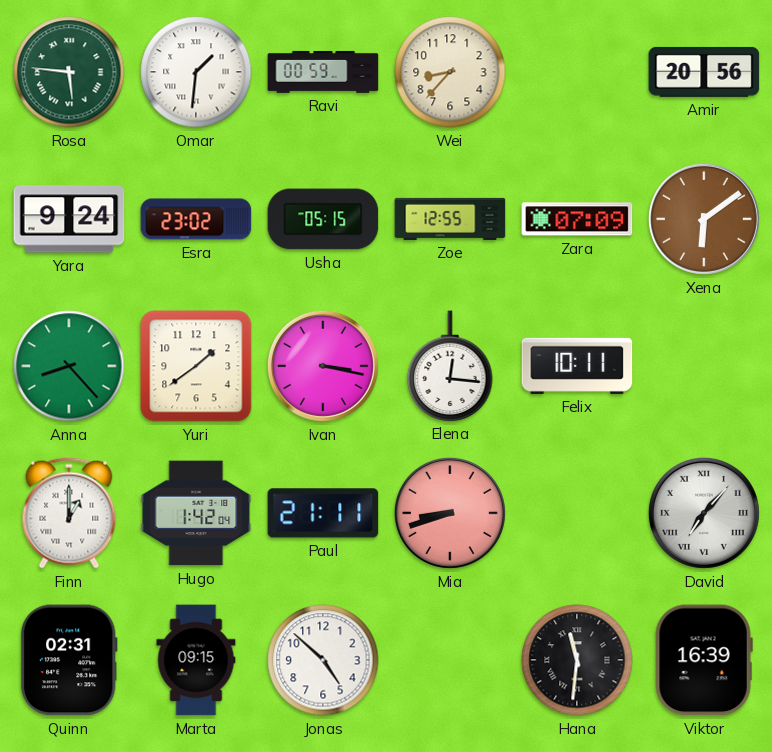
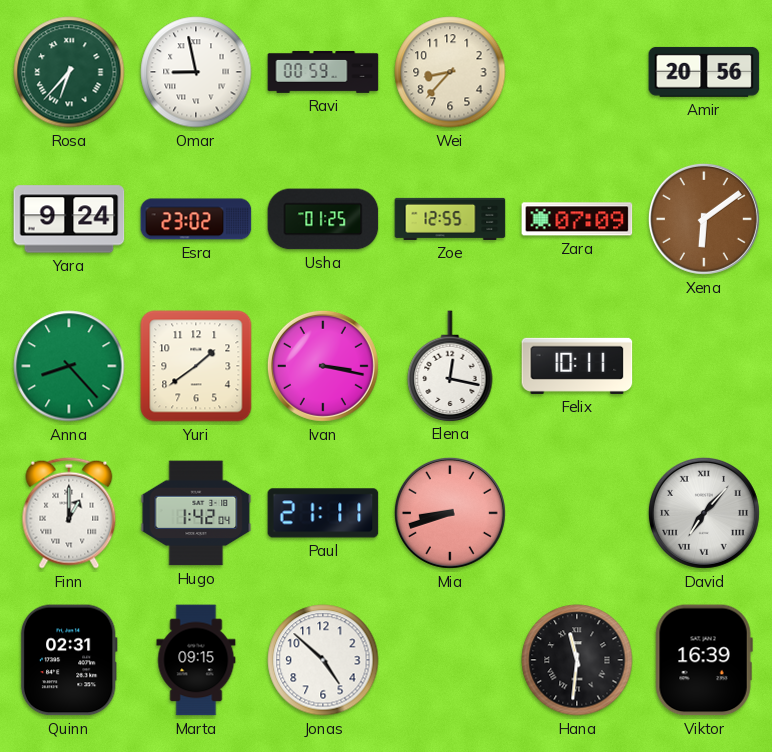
Rosa: 5:46 -> 6:37 (69, 72)
Omar: 1:31 -> 8:58 (196, 72)
Usha: 05:15 -> 01:25 (323, 219)
Elena: 12:16 -> 12:17 (450, 366)
